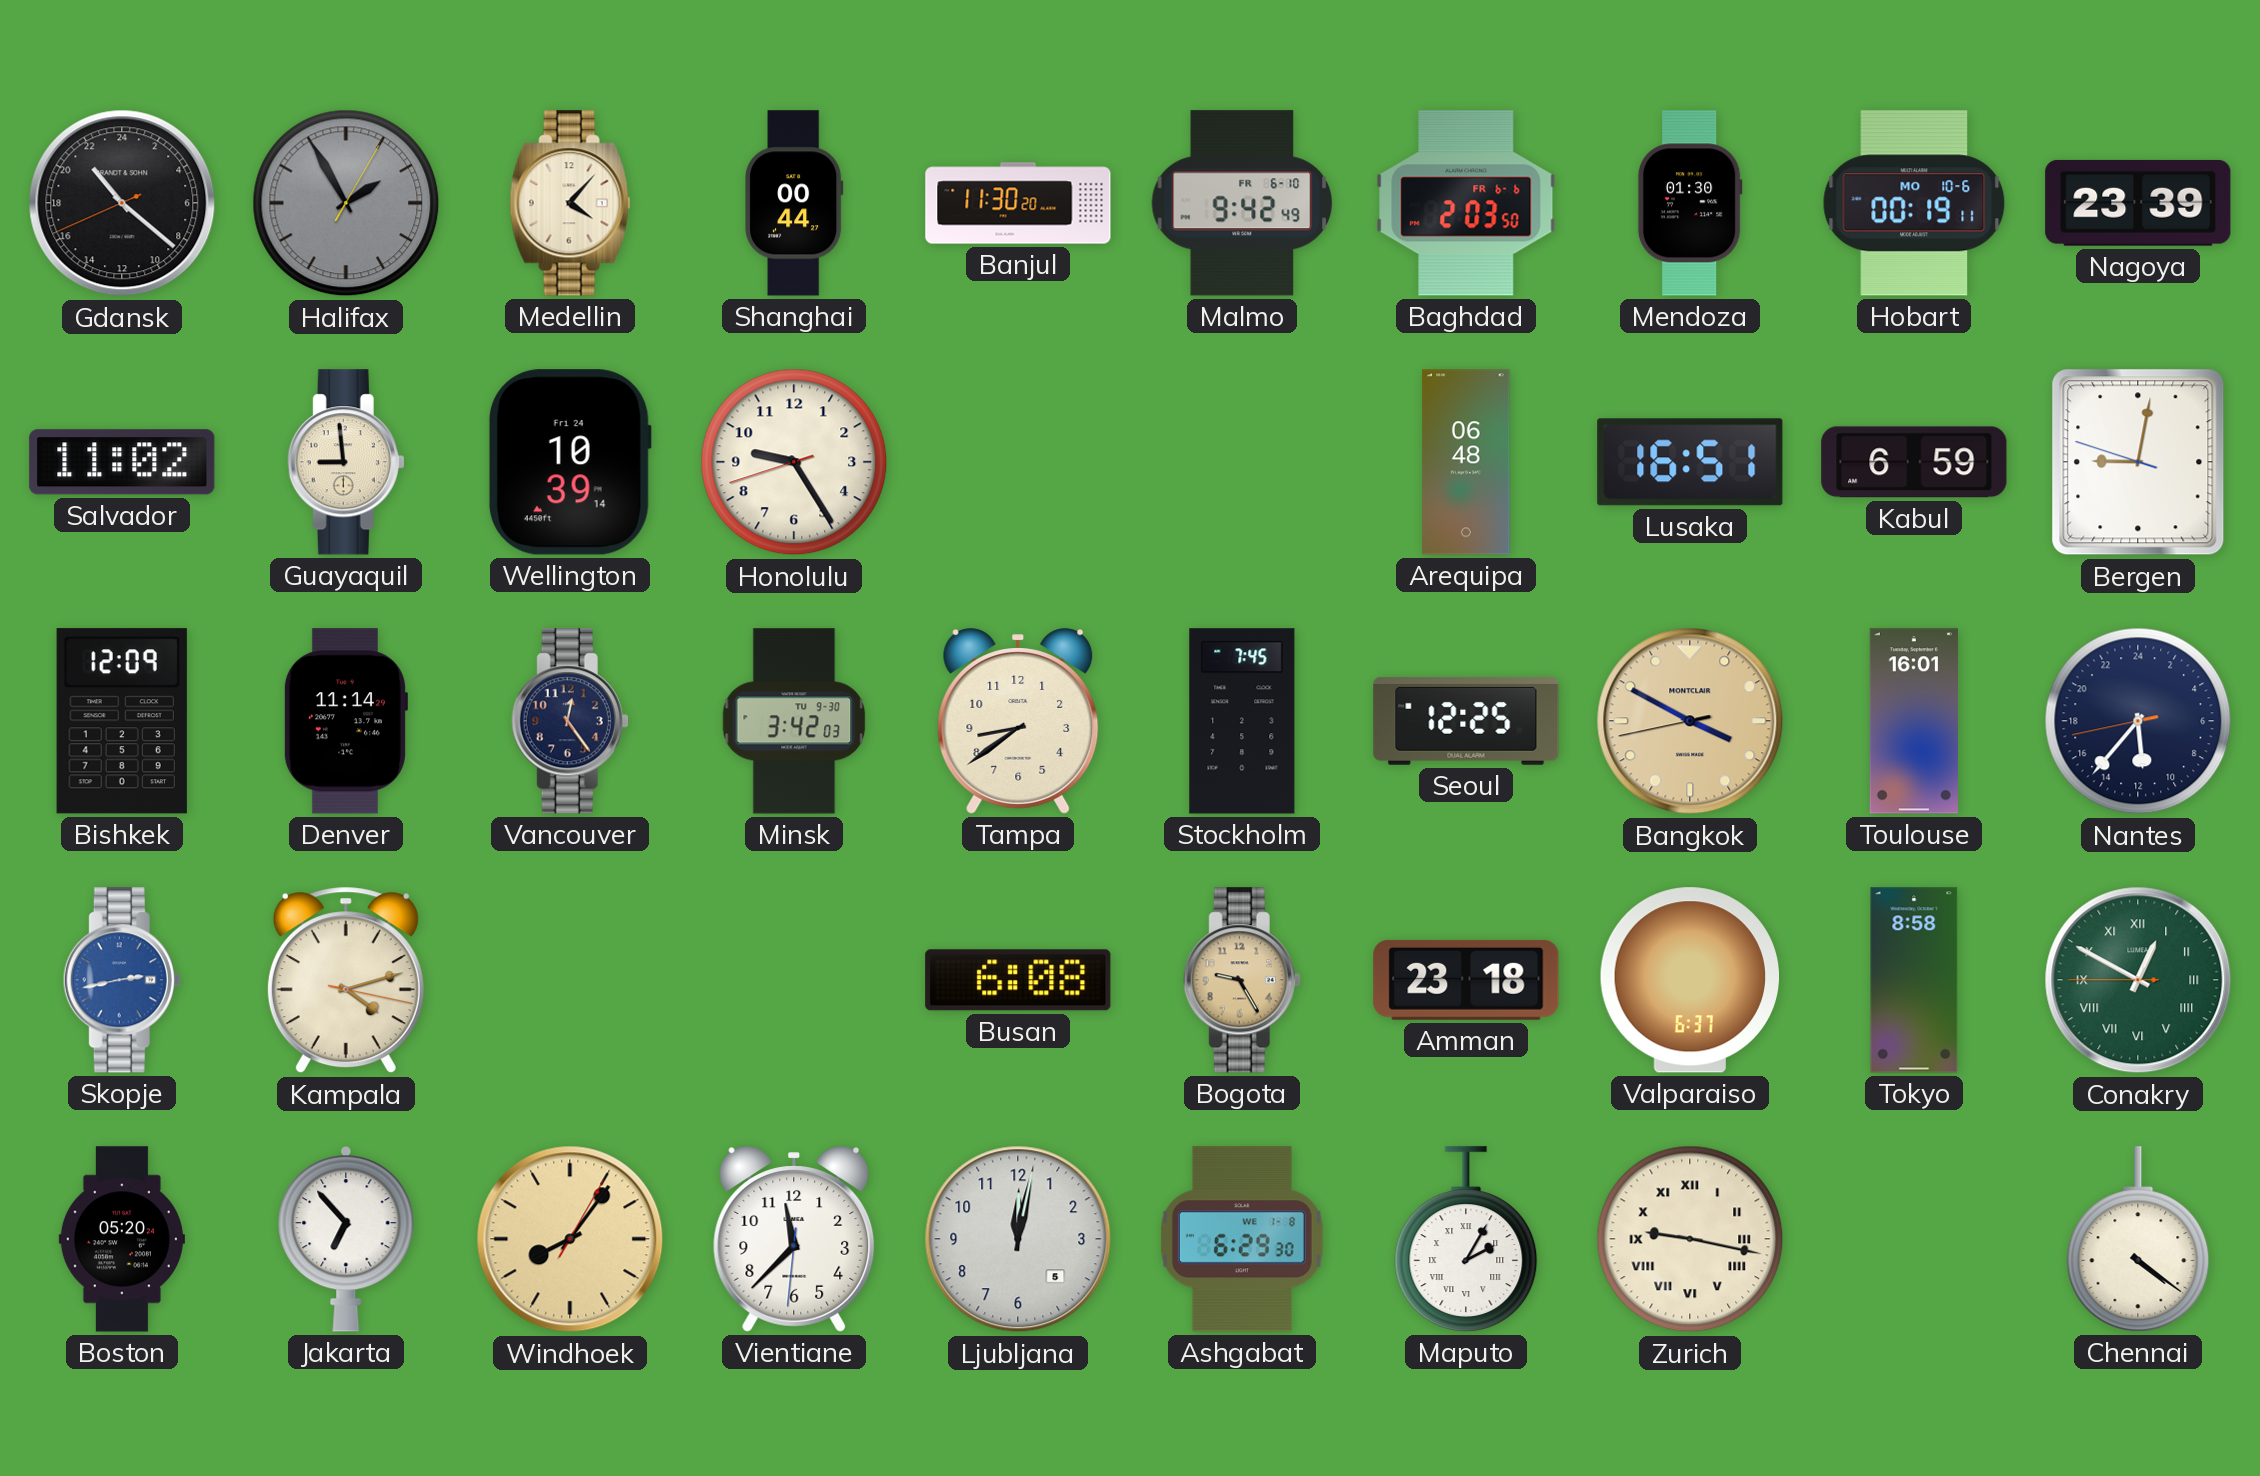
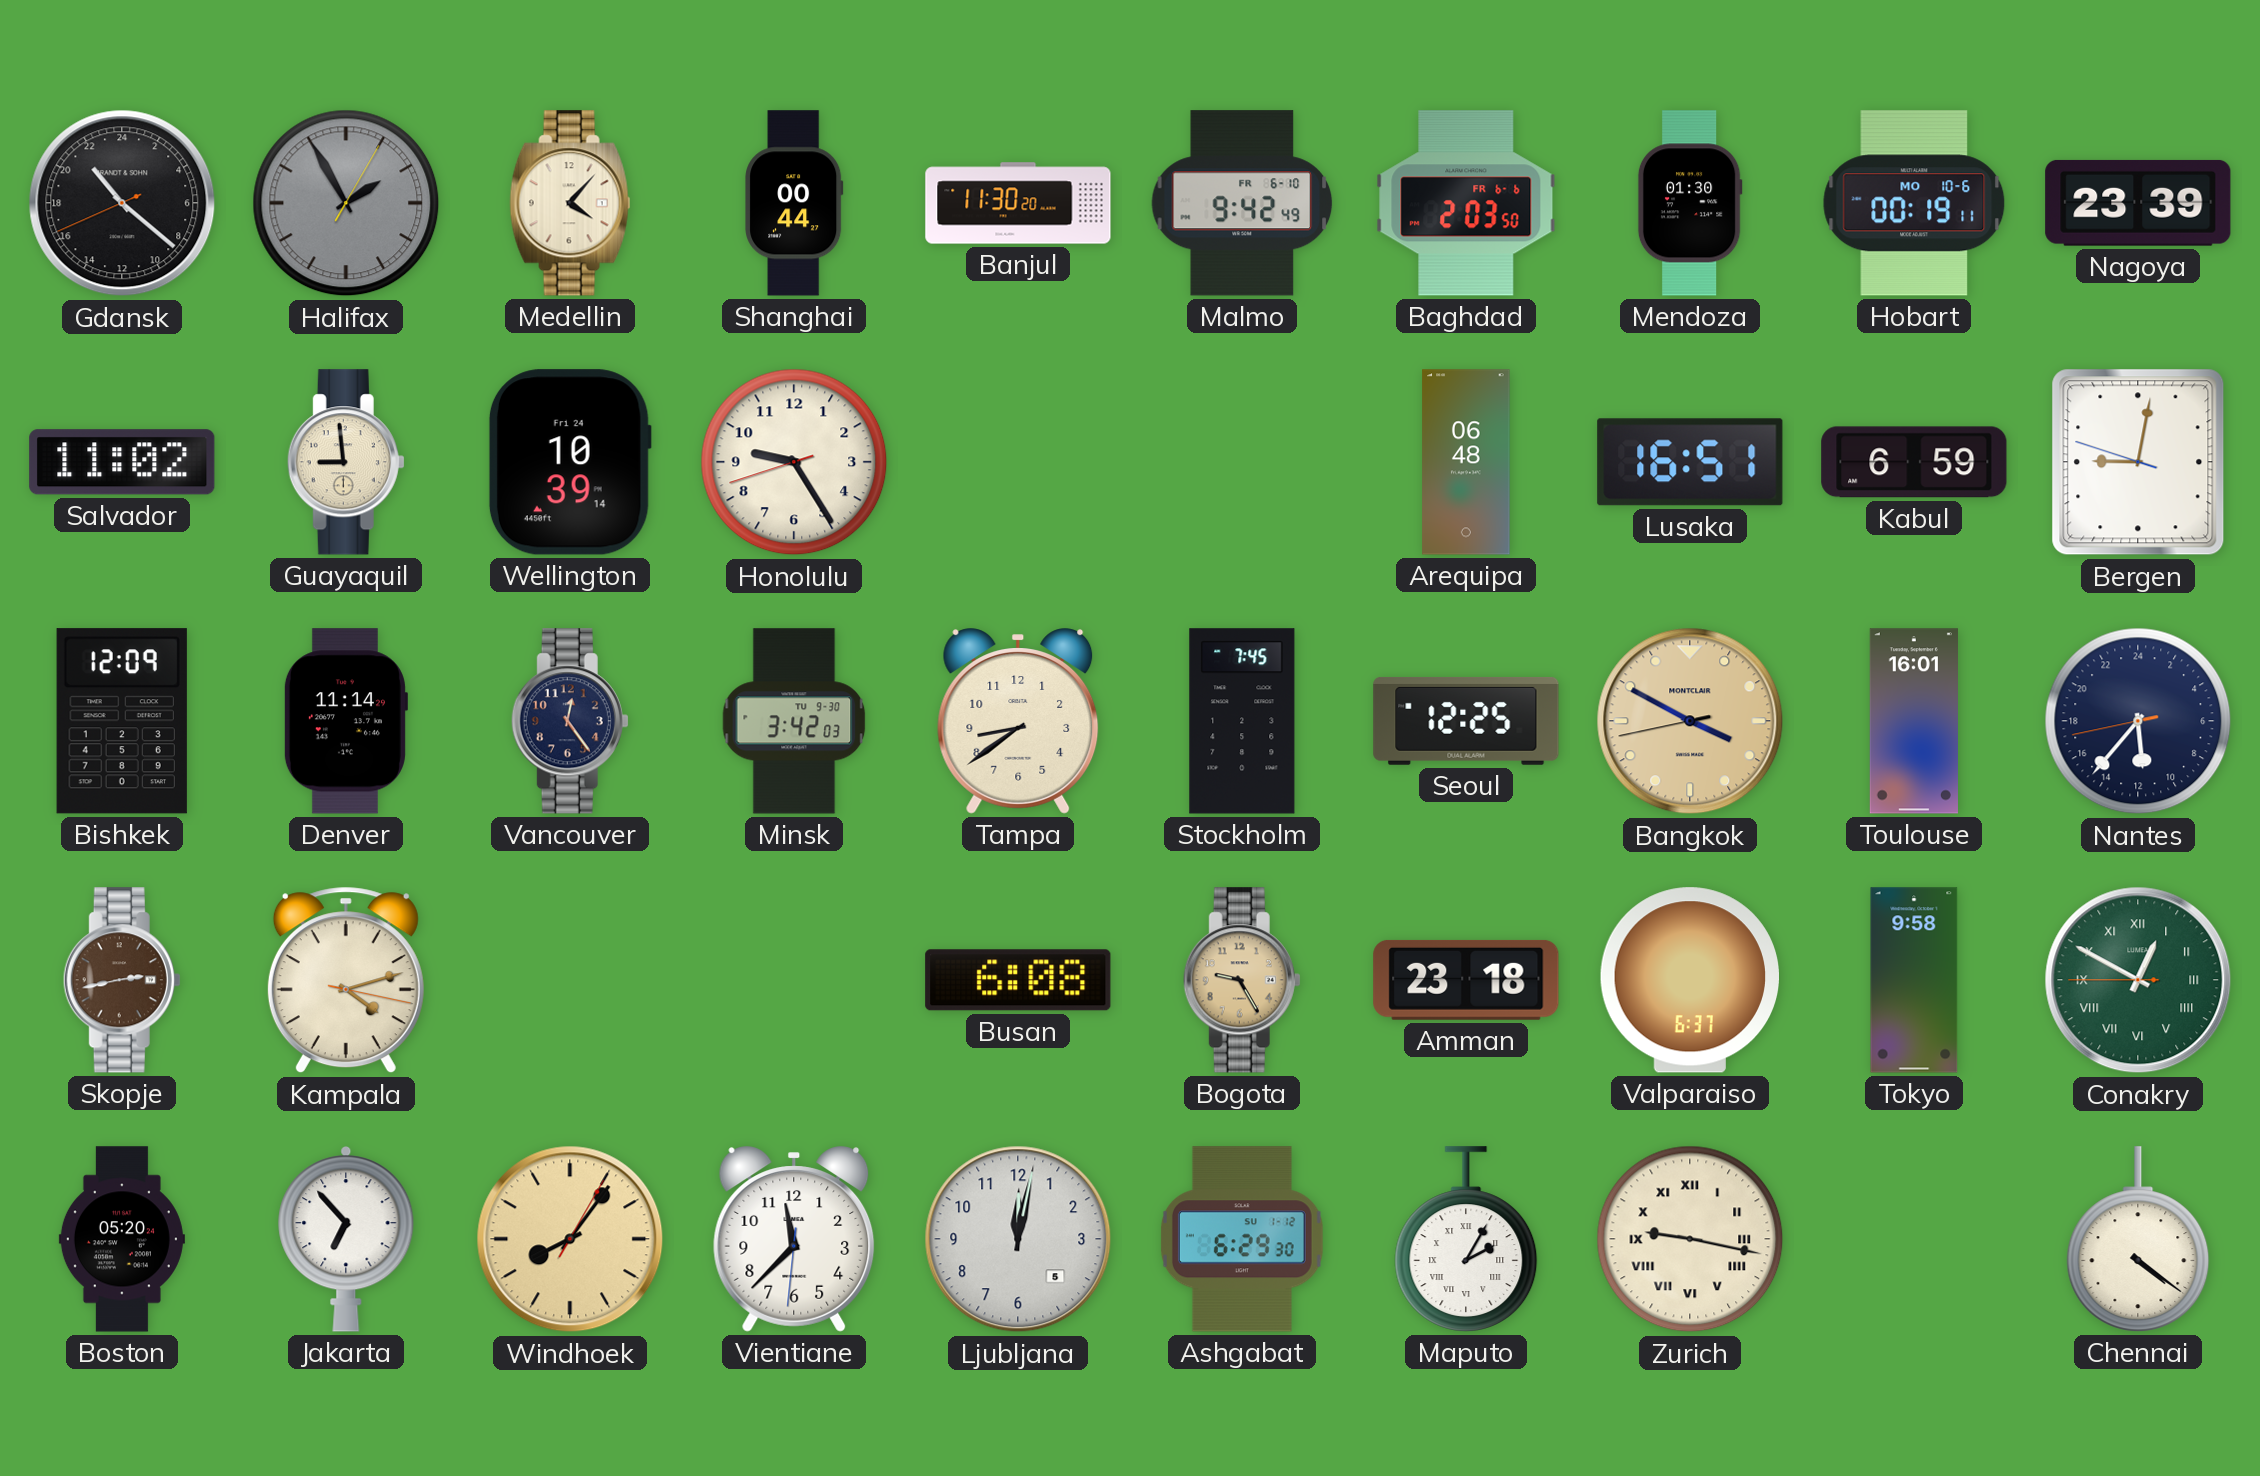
Skopje dial: blue -> brown (122, 980)
Tokyo: 8:58 -> 9:58 (1914, 980)
Ashgabat date: WE 1-8 -> SU 1-12 (1242, 1239)
